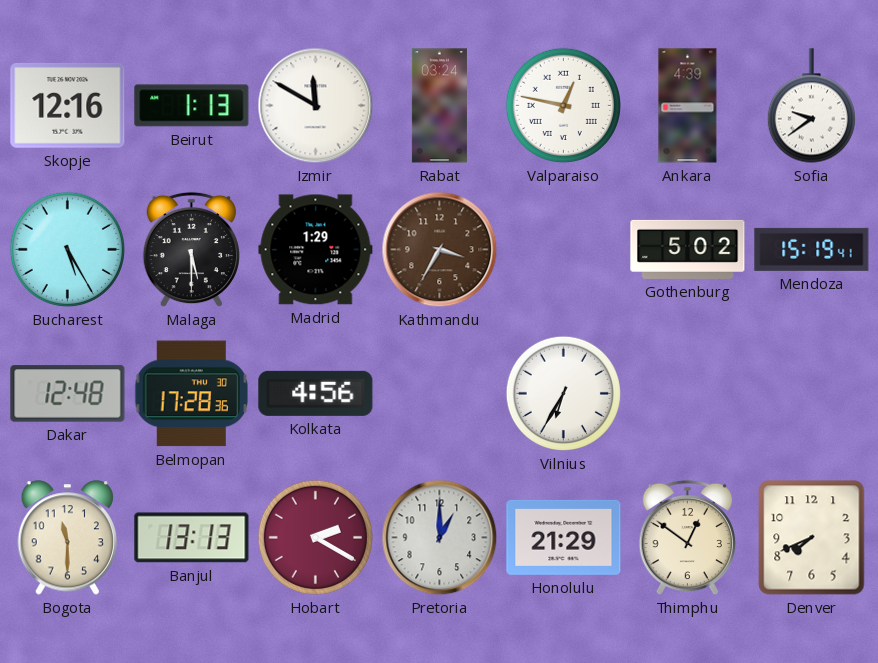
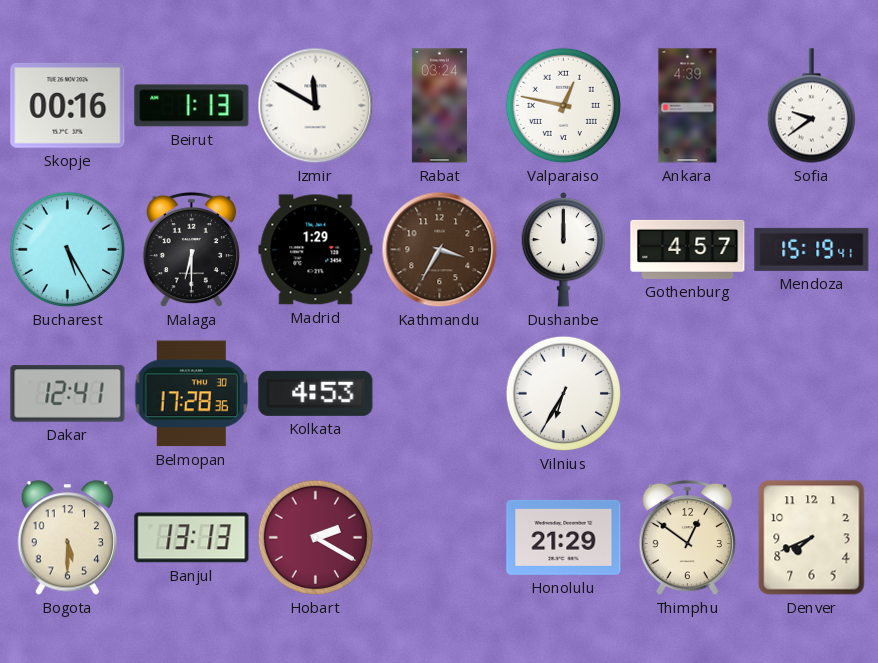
Skopje: 12:16 -> 00:16 (68, 105)
Malaga: 5:30 -> 6:30 (191, 250)
Dushanbe: none -> 12:00 (564, 249)
Gothenburg: 5:02 -> 4:57 (688, 249)
Dakar: 12:48 -> 12:41 (68, 394)
Kolkata: 4:56 -> 4:53 (316, 393)
Bogota: 11:30 -> 5:30 (67, 538)
Pretoria: 1:00 -> none (440, 538)
